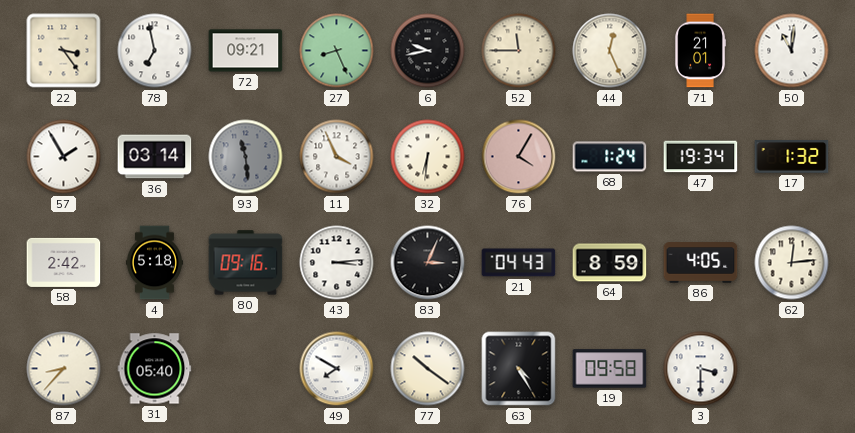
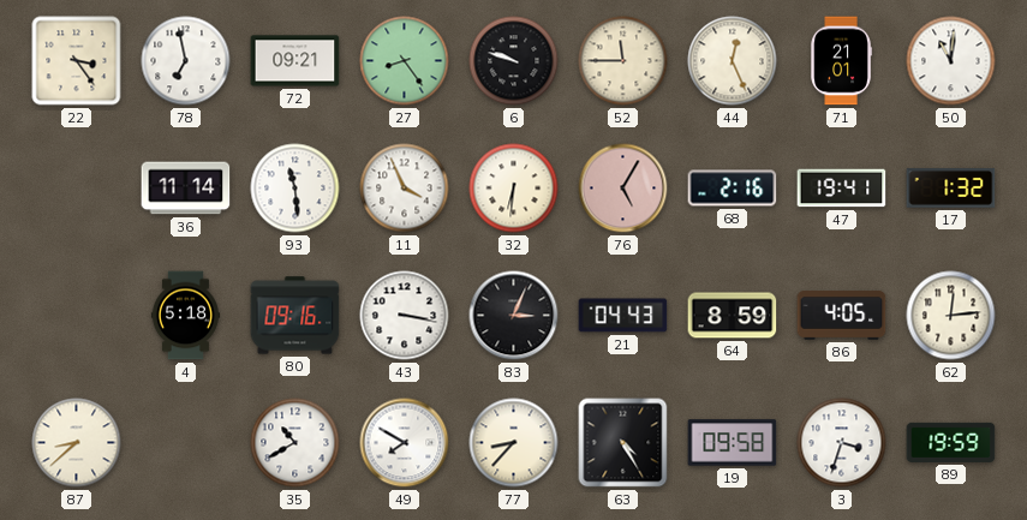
27: 8:26 -> 8:24 (405, 61)
6: 9:43 -> 9:48 (514, 61)
57: 1:55 -> none (64, 157)
36: 03:14 -> 11:14 (186, 189)
93 dial: grey -> white (295, 189)
76: 4:05 -> 5:05 (623, 189)
68: 1:24 -> 2:16 (733, 189)
47: 19:34 -> 19:41 (842, 189)
58: 2:42 -> none (64, 262)
43: 3:14 -> 3:17 (405, 316)
87: 8:37 -> 8:38 (77, 443)
31: 05:40 -> none (155, 369)
35: none -> 10:40 (295, 443)
77: 10:21 -> 8:37 (514, 443)
3: 3:30 -> 3:33 (842, 443)
89: none -> 19:59 (951, 442)
